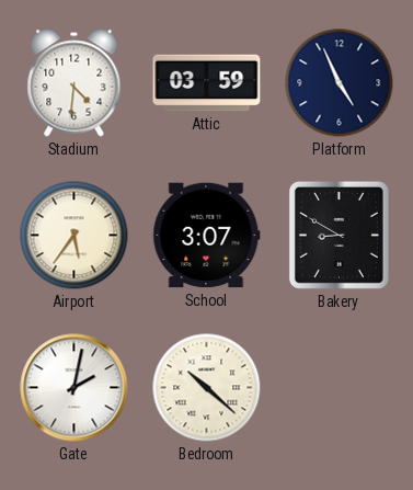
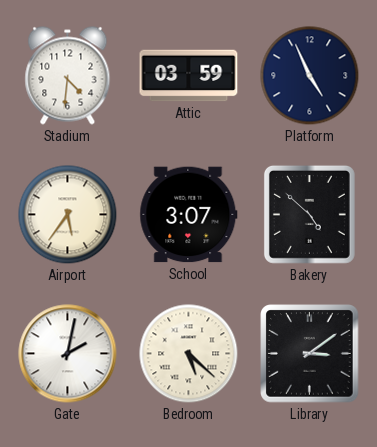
Bakery: 8:50 -> 4:52 (309, 214)
Bedroom: 10:22 -> 5:22 (189, 354)
Library: none -> 3:09 (310, 354)
